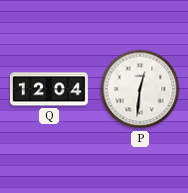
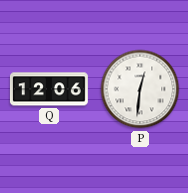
Q: 12:04 -> 12:06 (49, 89)
